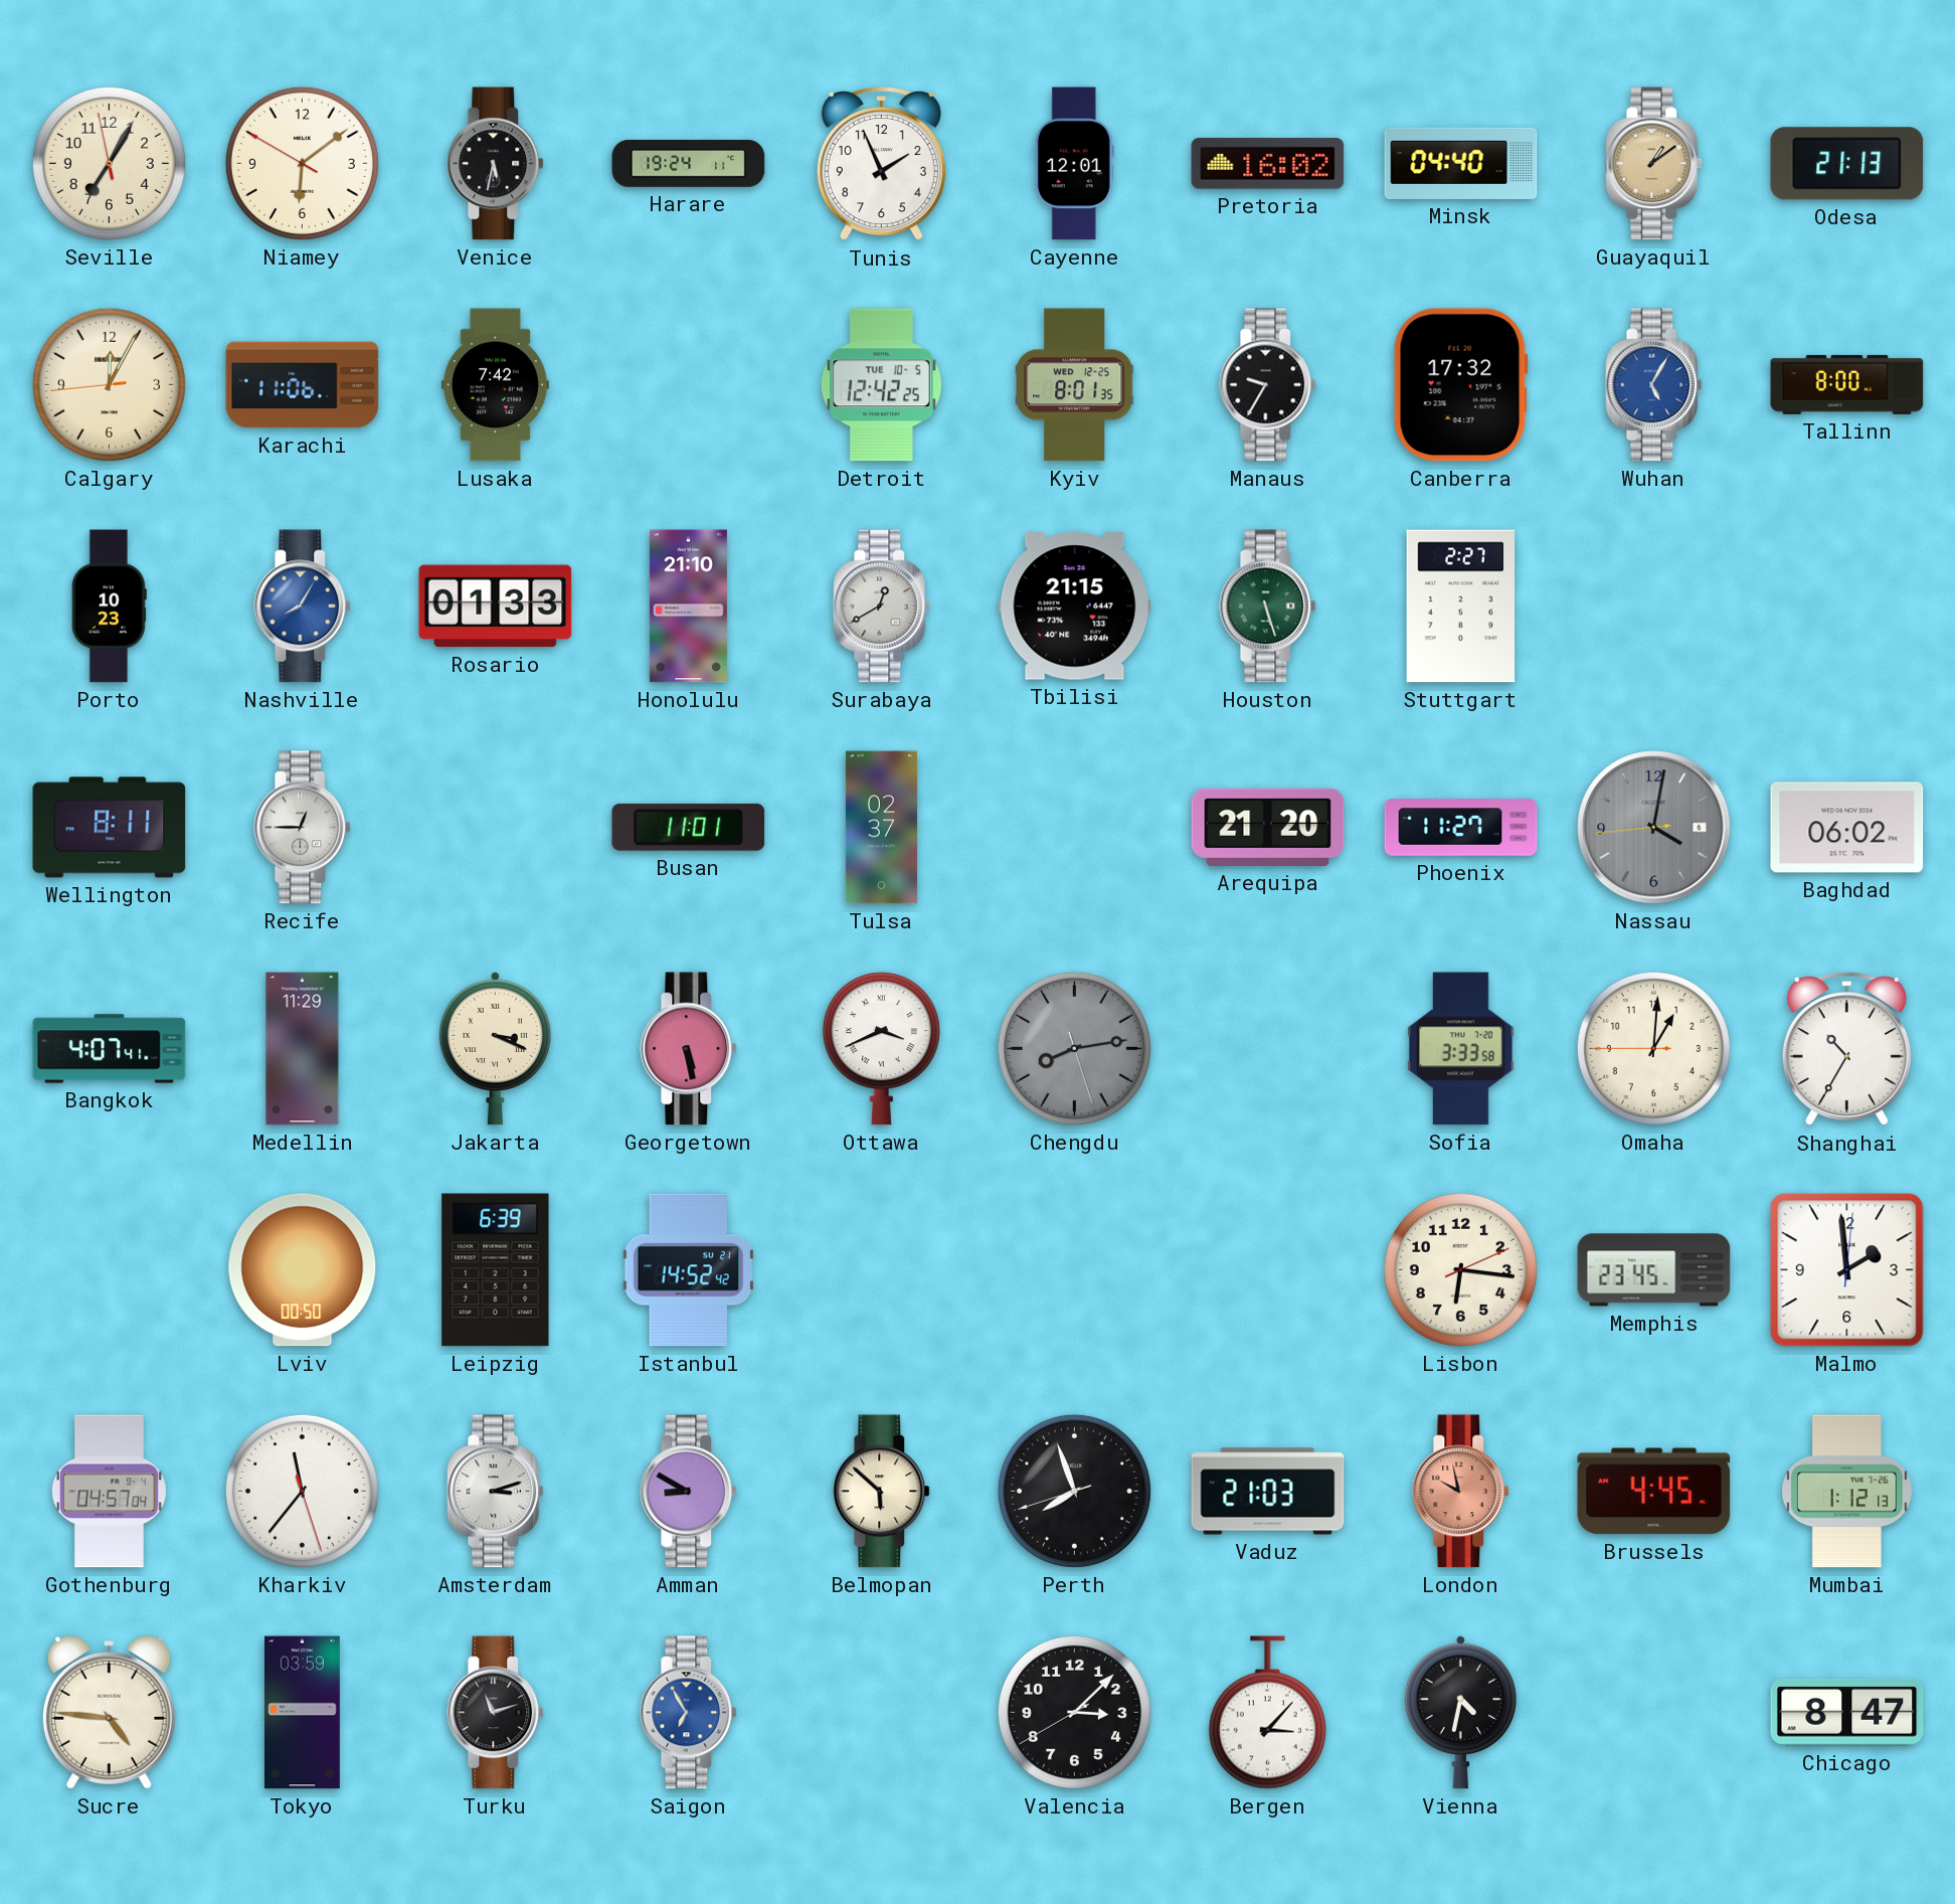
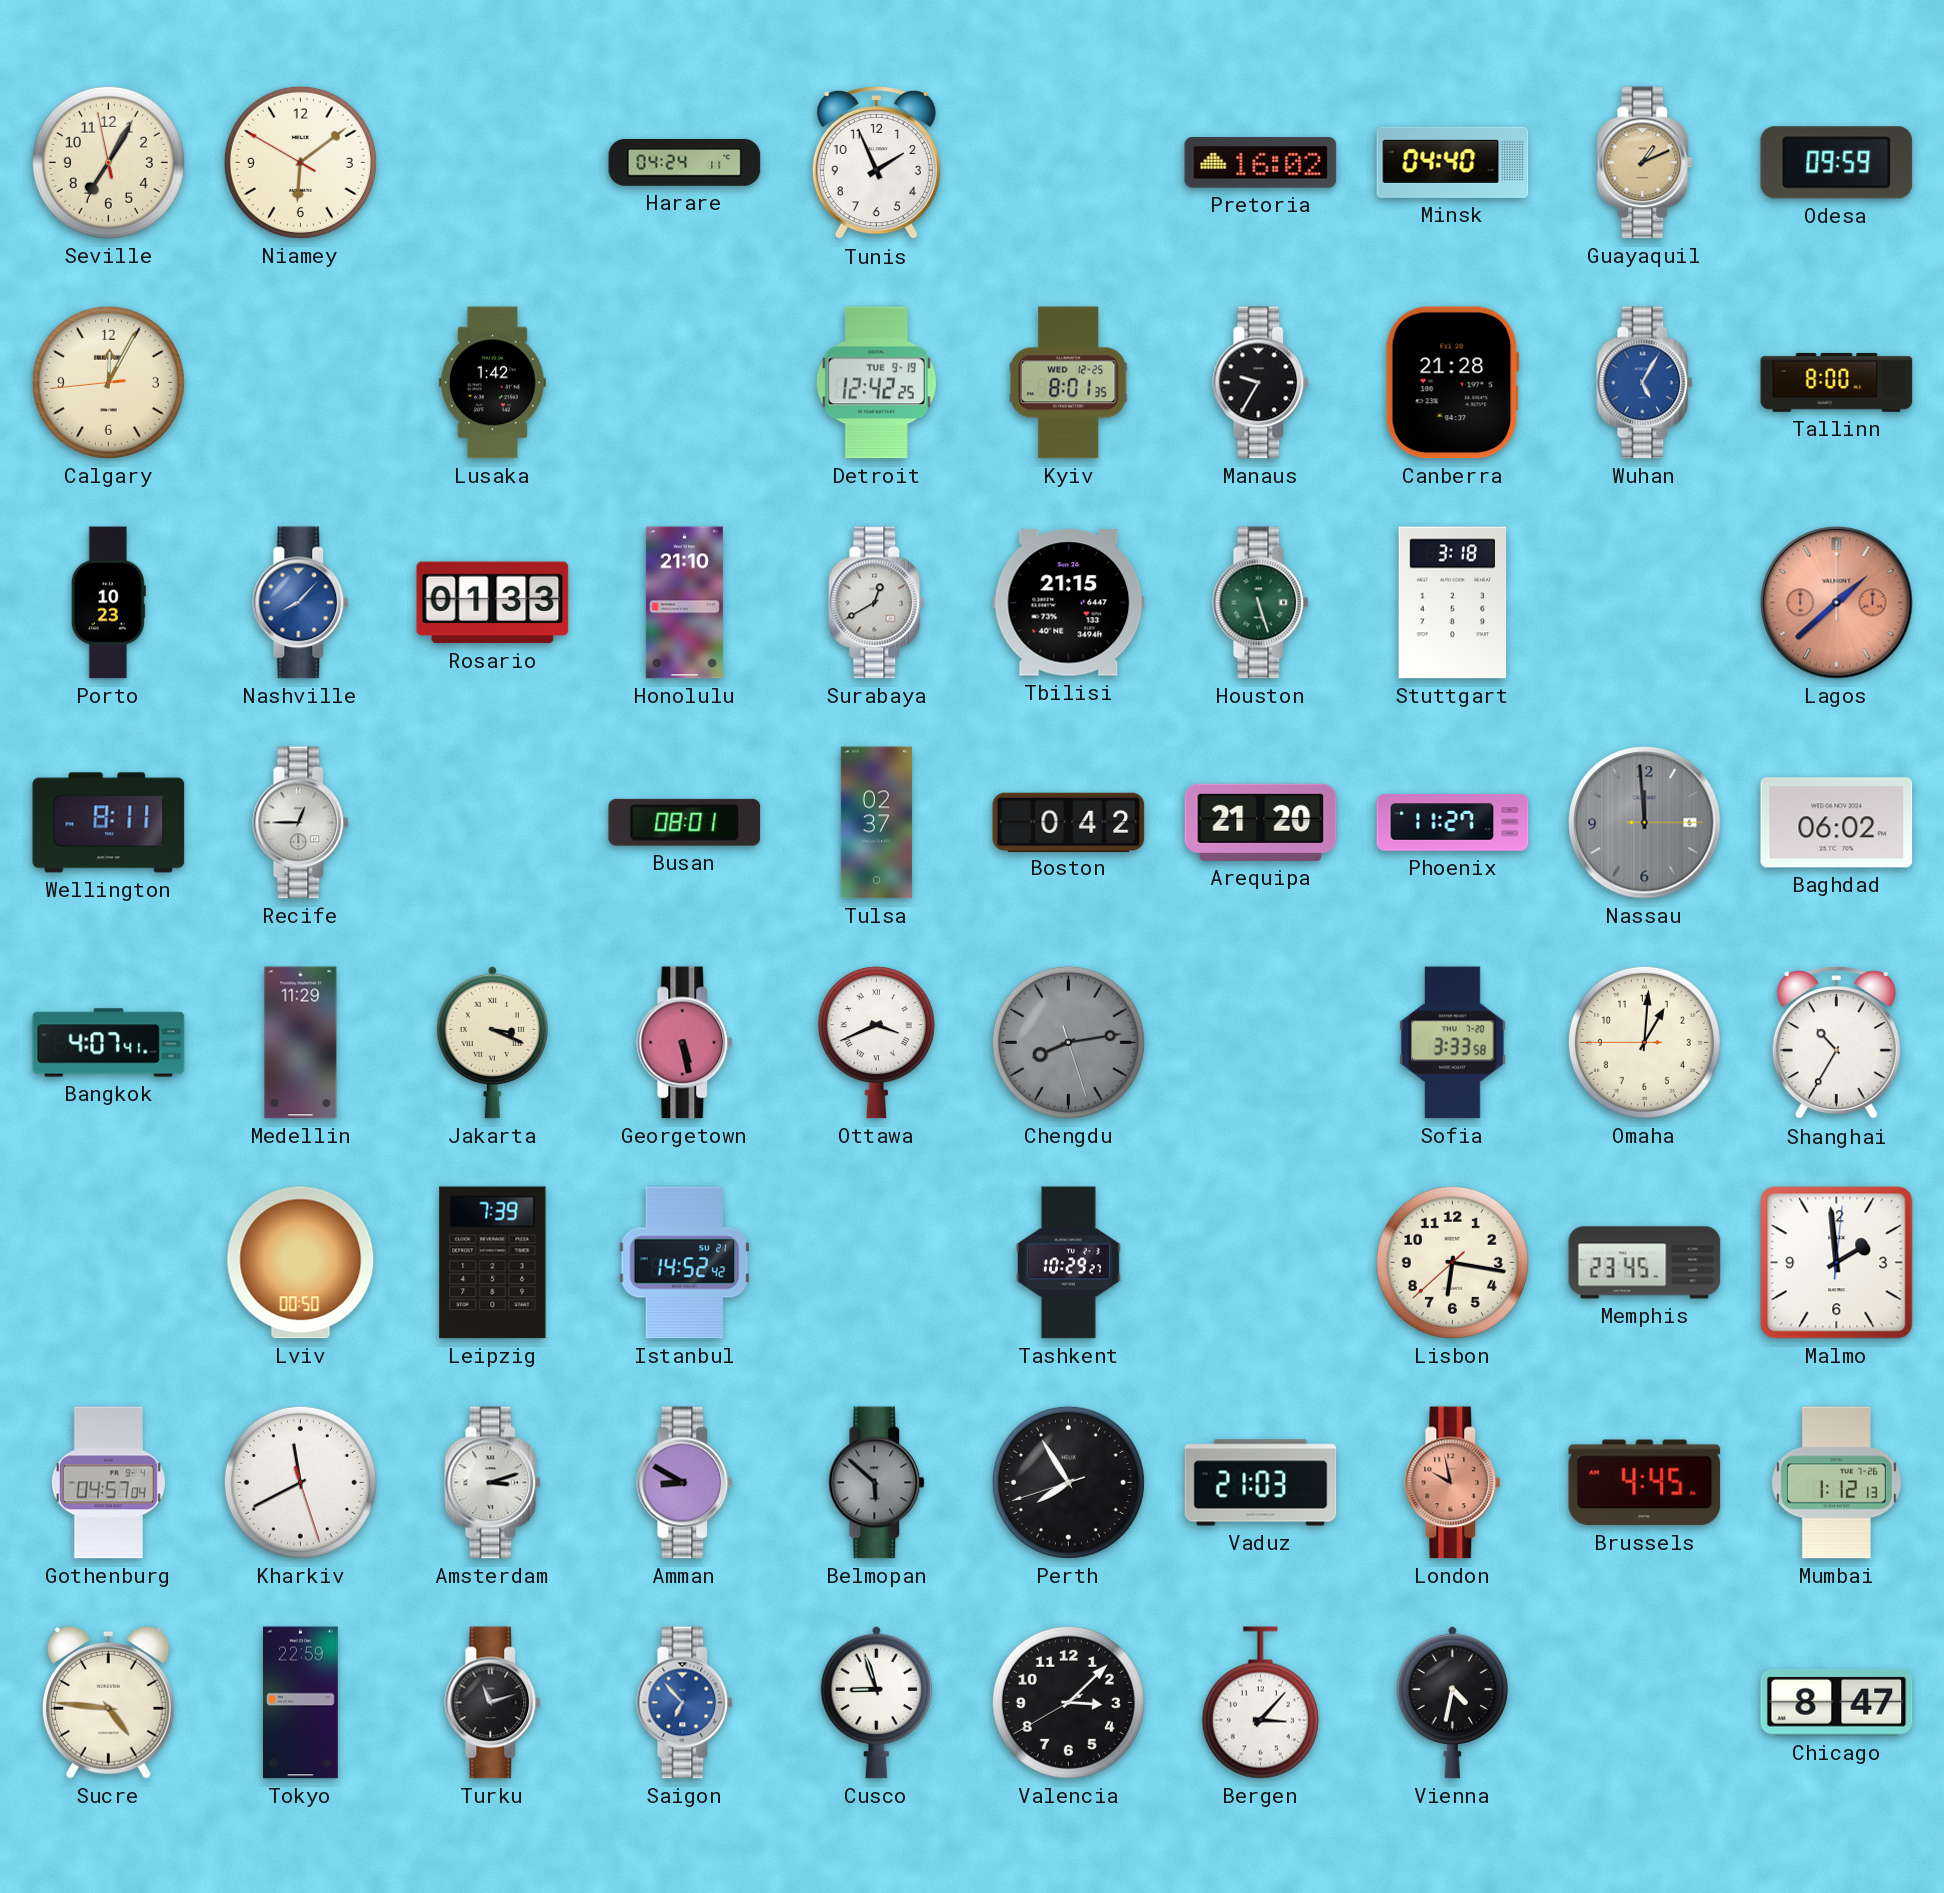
Venice: 5:32 -> none (496, 164)
Harare: 19:24 -> 04:24 (685, 162)
Cayenne: 12:01 -> none (1074, 164)
Guayaquil: 1:09 -> 1:11 (1645, 163)
Odesa: 21:13 -> 09:59 (1837, 163)
Karachi: 11:06 -> none (303, 385)
Lusaka: 7:42 -> 1:42 (492, 383)
Detroit date: TUE 10-5 -> TUE 9-19 (876, 383)
Canberra: 17:32 -> 21:28 (1452, 383)
Nashville: 8:05 -> 8:07 (301, 603)
Stuttgart: 2:27 -> 3:18 (1453, 603)
Lagos: none -> 1:38 (1837, 603)
Busan: 11:01 -> 08:01 (685, 822)
Boston: none -> 0:42 (1069, 822)
Nassau: 4:01 -> 11:59 (1645, 823)
Leipzig: 6:39 -> 7:39 (493, 1263)
Tashkent: none -> 10:29 (1068, 1263)
Lisbon: 6:16:11 -> 6:16:38 (1452, 1262)
Kharkiv: 11:36 -> 11:40 (300, 1482)
Belmopan dial: cream -> grey (877, 1483)
Perth: 7:56 -> 7:54 (1068, 1482)
Tokyo: 03:59 -> 22:59 (300, 1703)
Saigon: 6:55 -> 6:53 (685, 1703)
Cusco: none -> 8:57 (876, 1702)
